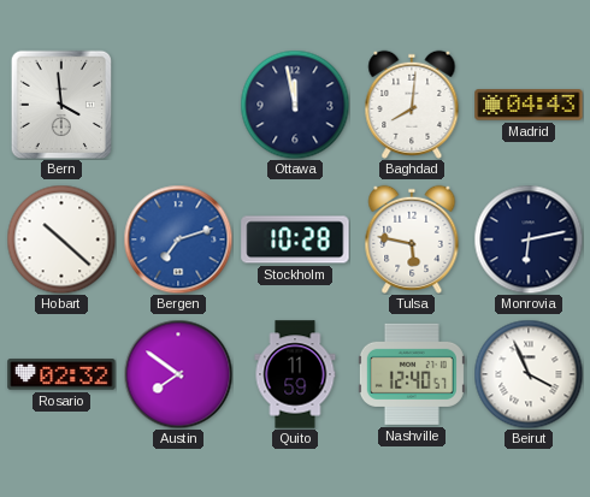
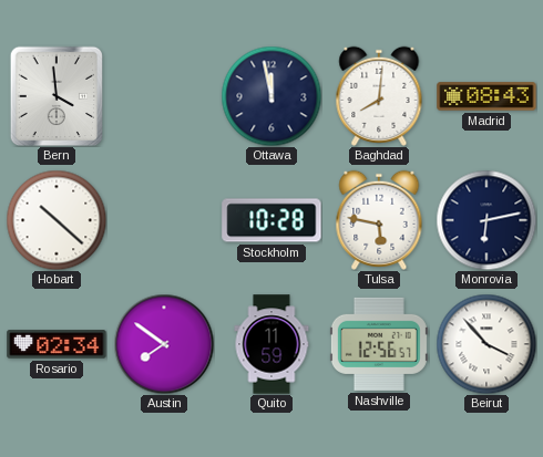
Madrid: 04:43 -> 08:43 (486, 96)
Bergen: 7:12 -> none (178, 239)
Rosario: 02:32 -> 02:34 (57, 344)
Nashville: 12:40 -> 12:56 (379, 344)
Beirut: 3:56 -> 3:53 (486, 344)
